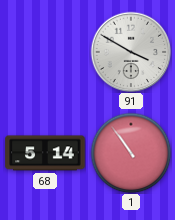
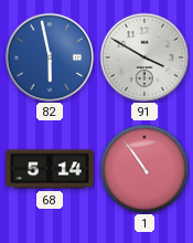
82: none -> 5:58 (50, 57)
